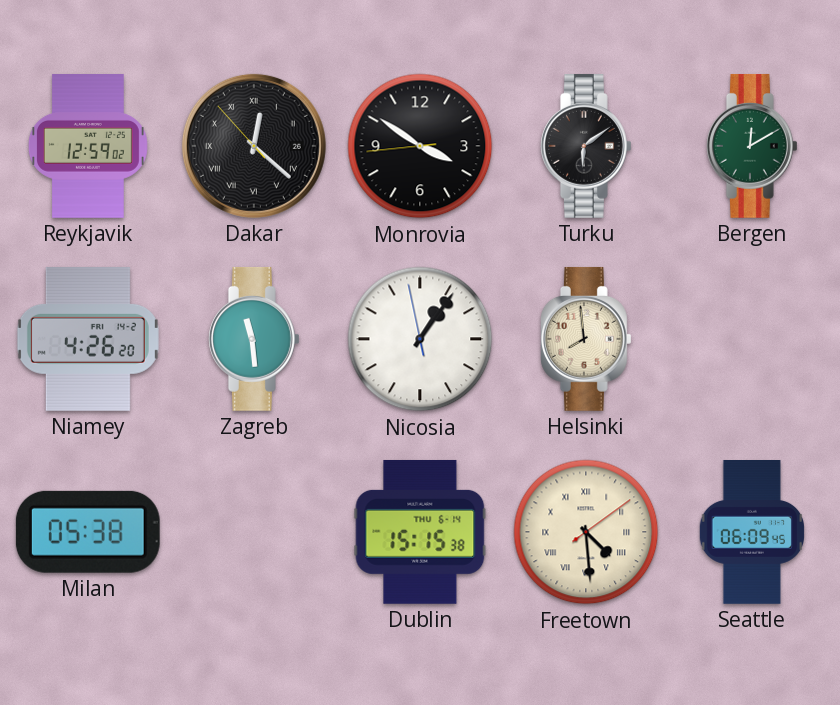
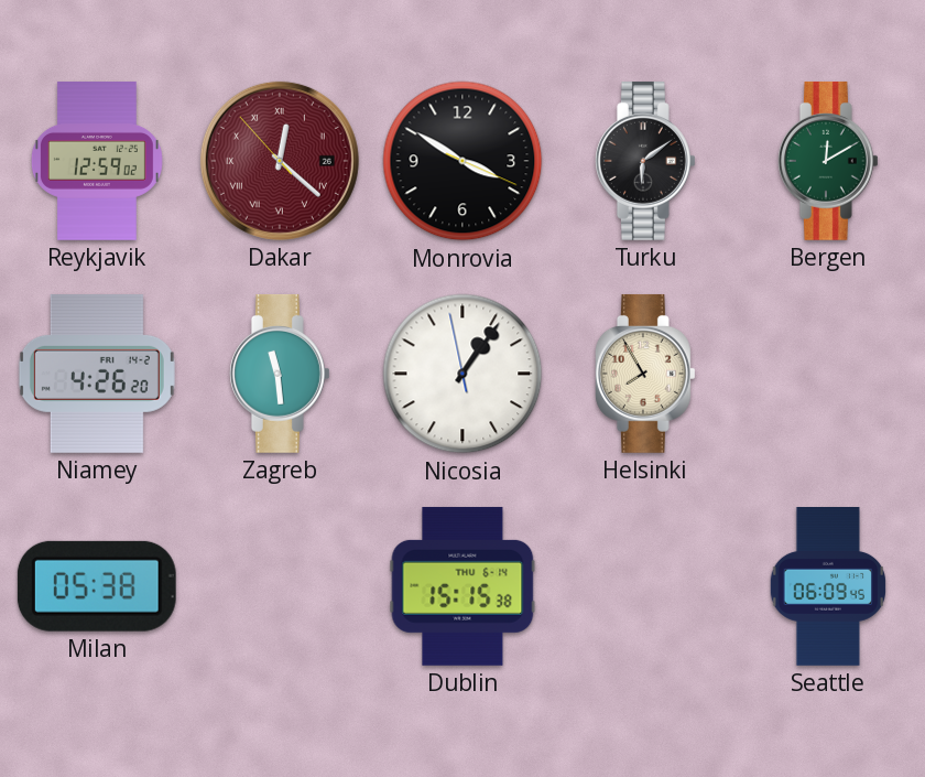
Dakar dial: black -> burgundy (280, 161)
Monrovia: 3:50:44 -> 3:50:19 (463, 161)
Helsinki: 7:59 -> 7:55 (645, 374)
Freetown: 4:29 -> none (586, 532)
